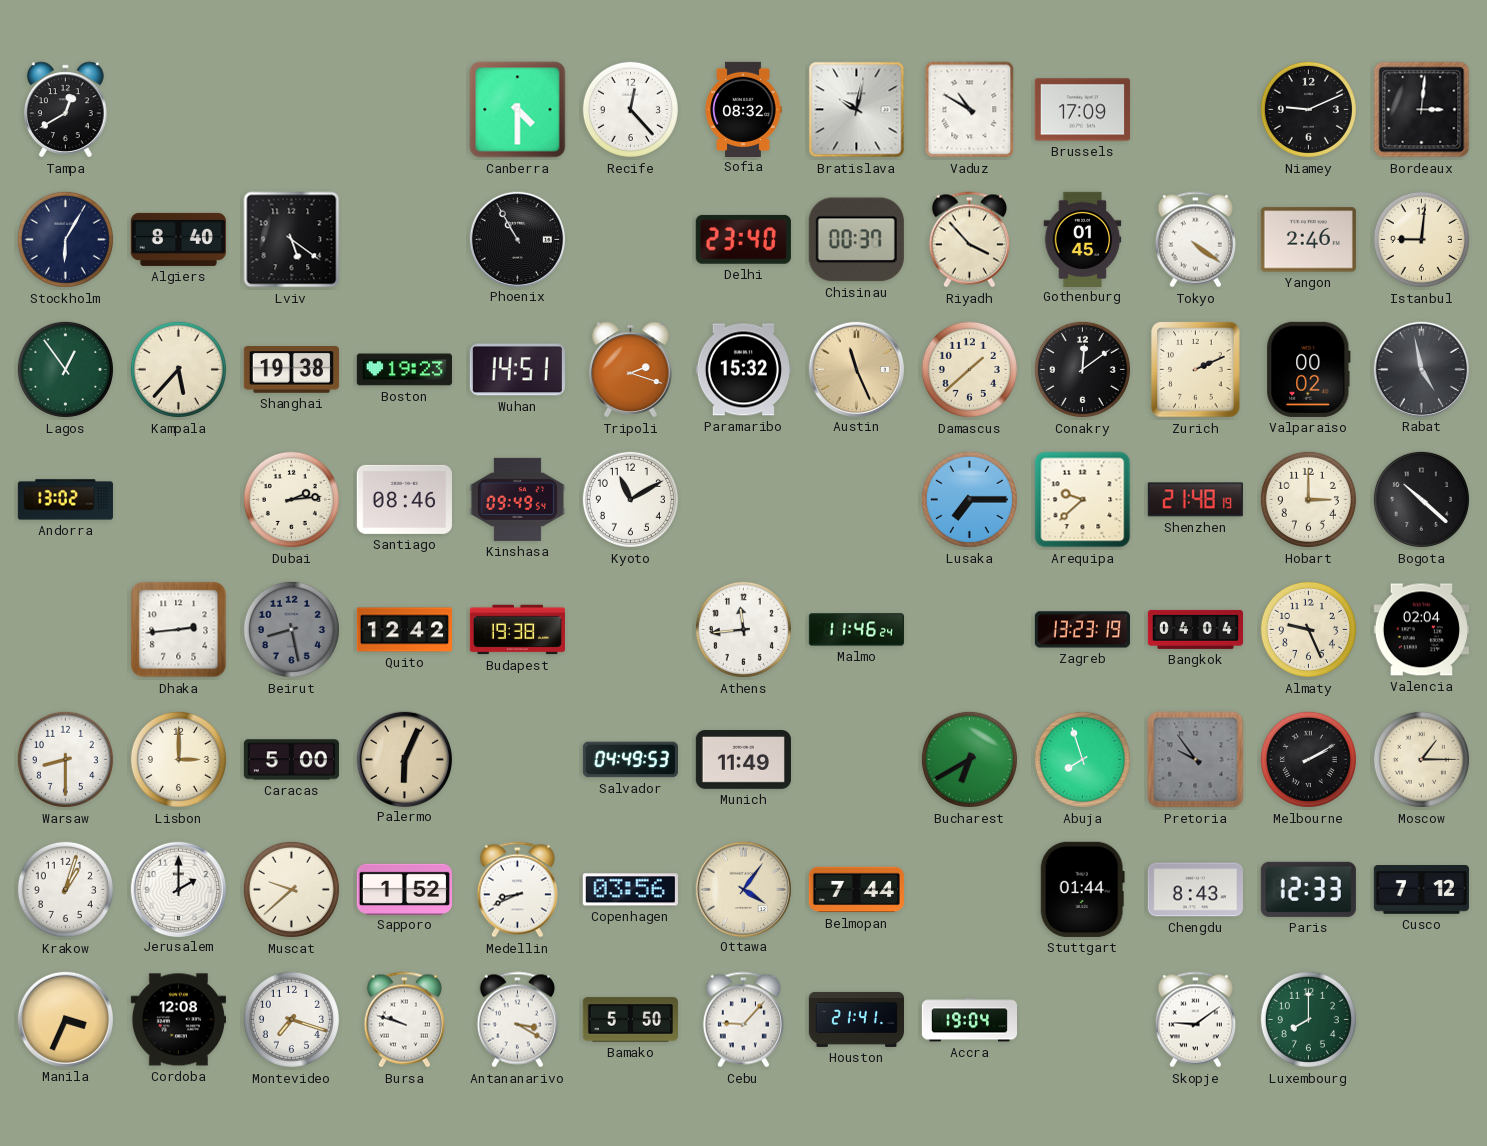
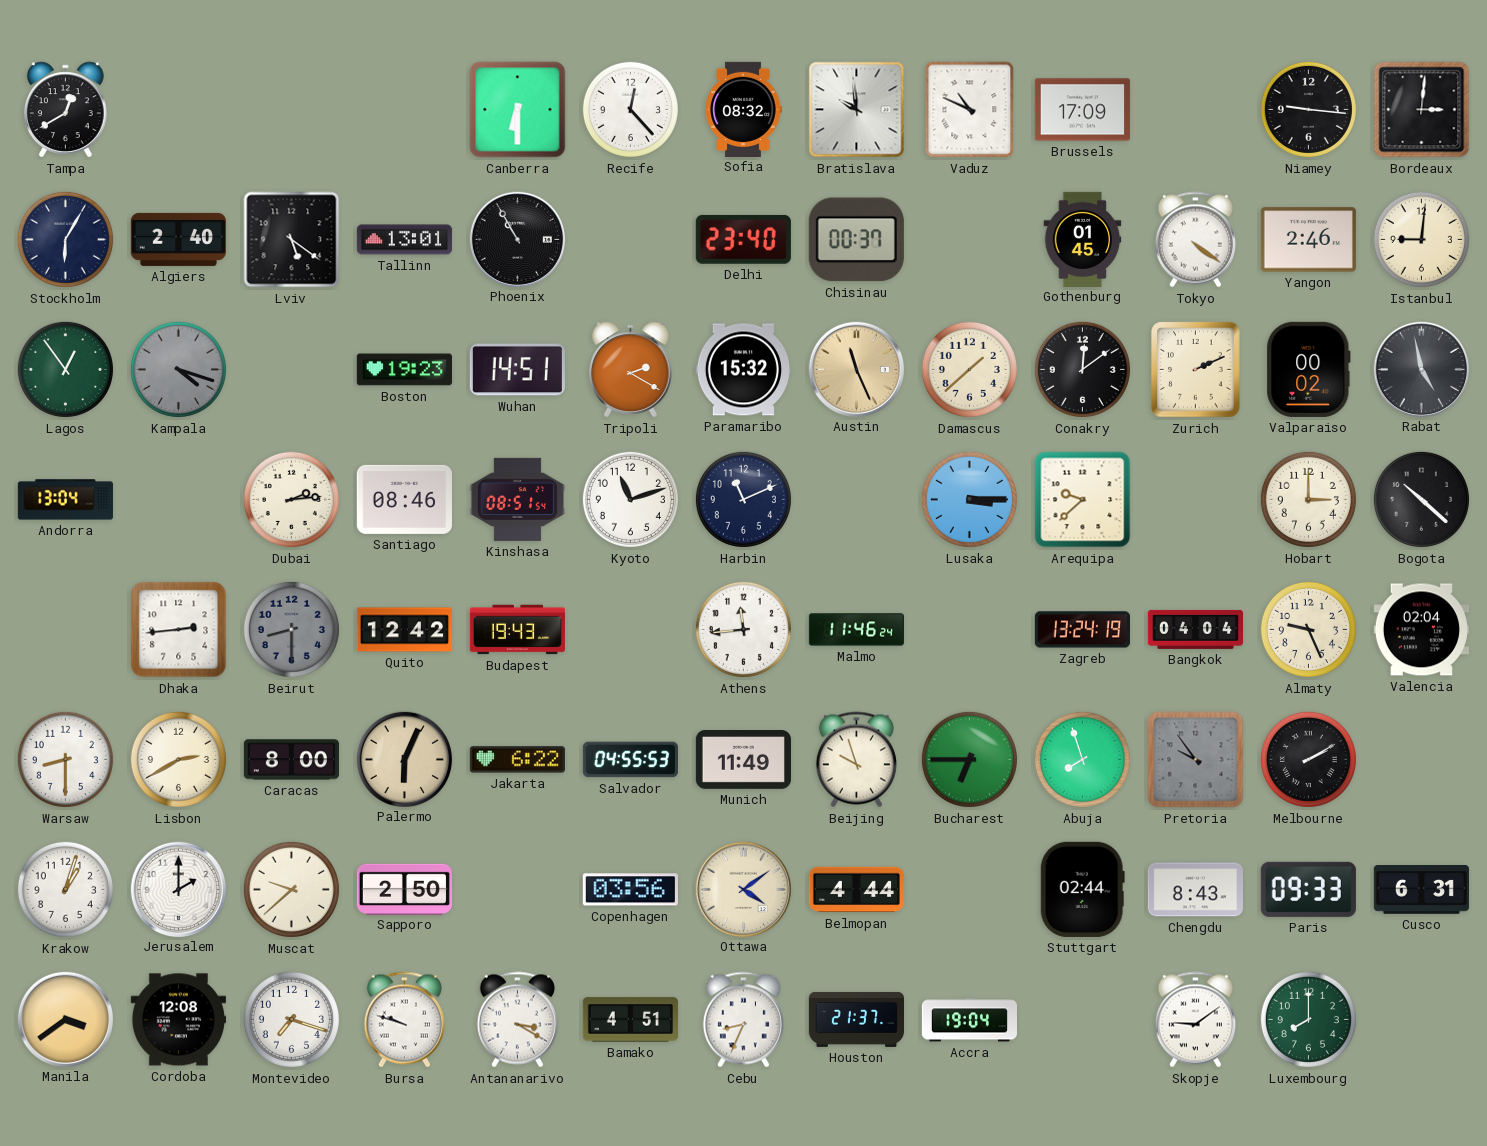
Canberra: 4:30 -> 6:30 (518, 110)
Bratislava: 10:02 -> 9:59 (857, 110)
Vaduz: 10:50 -> 10:49 (970, 110)
Niamey: 9:11 -> 9:16 (1308, 109)
Algiers: 8:40 -> 2:40 (178, 239)
Tallinn: none -> 13:01 (404, 240)
Riyadh: 3:53 -> none (969, 240)
Kampala: 5:37 -> 4:18 (178, 369)
Kampala dial: cream -> grey (178, 369)
Shanghai: 19:38 -> none (291, 370)
Tripoli: 2:18 -> 2:20 (631, 370)
Andorra: 13:02 -> 13:04 (65, 500)
Kinshasa: 09:49 -> 08:51 (517, 499)
Kyoto: 11:10 -> 11:12 (630, 499)
Harbin: none -> 11:11 (743, 499)
Lusaka: 7:15 -> 3:15 (969, 499)
Shenzhen: 21:48 -> none (1195, 500)
Beirut: 8:28 -> 8:30 (291, 629)
Budapest: 19:38 -> 19:43 (517, 630)
Zagreb: 13:23 -> 13:24 (1082, 630)
Lisbon: 3:00 -> 2:40 (178, 759)
Caracas: 5:00 -> 8:00 (291, 760)
Jakarta: none -> 6:22 (517, 760)
Salvador: 04:49 -> 04:55 (630, 760)
Beijing: none -> 9:57 (856, 760)
Bucharest: 6:40 -> 6:45 (969, 759)
Moscow: 1:15 -> none (1421, 759)
Sapporo: 1:52 -> 2:50 (404, 889)
Medellin: 8:41 -> none (517, 890)
Ottawa: 4:06 -> 4:09 (743, 889)
Belmopan: 7:44 -> 4:44 (856, 890)
Stuttgart: 01:44 -> 02:44 (1082, 889)
Paris: 12:33 -> 09:33 (1308, 889)
Cusco: 7:12 -> 6:31 (1421, 890)
Manila: 3:34 -> 3:39 (65, 1019)
Bamako: 5:50 -> 4:51 (630, 1020)
Cebu: 9:07 -> 8:34 (743, 1020)
Houston: 21:41 -> 21:37 (856, 1019)
